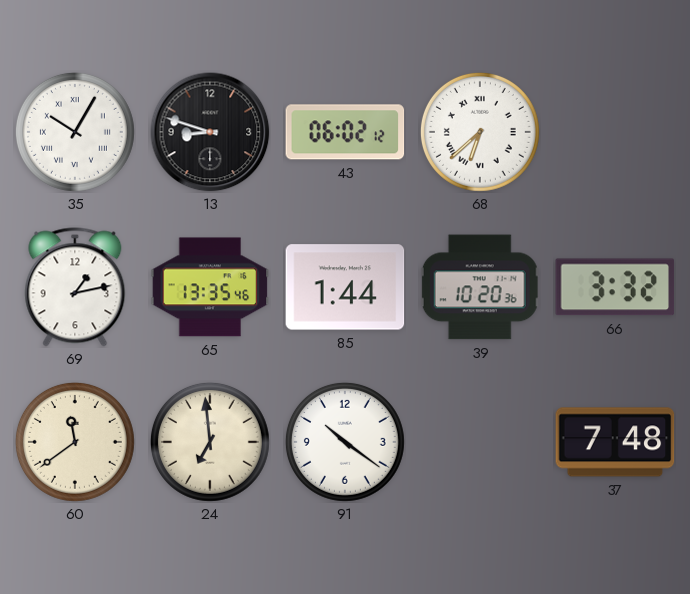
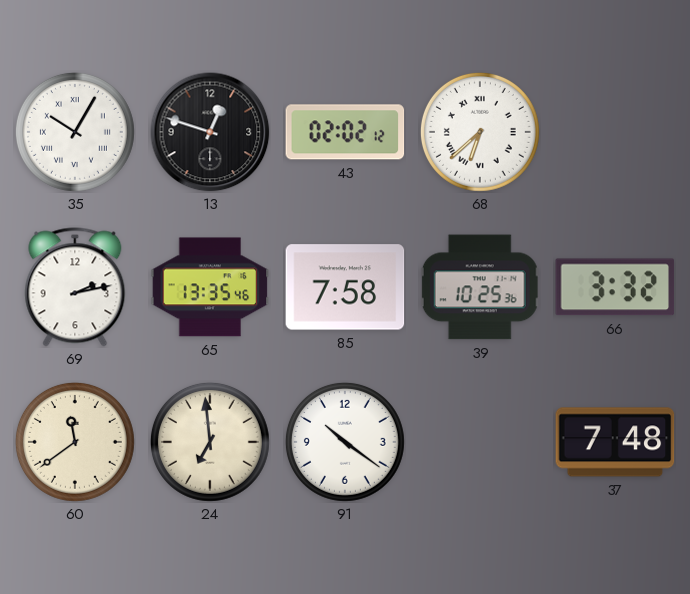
13: 8:48 -> 12:48 (210, 132)
43: 06:02 -> 02:02 (345, 132)
69: 1:13 -> 2:13 (75, 287)
85: 1:44 -> 7:58 (345, 287)
39: 10:20 -> 10:25 (480, 287)
